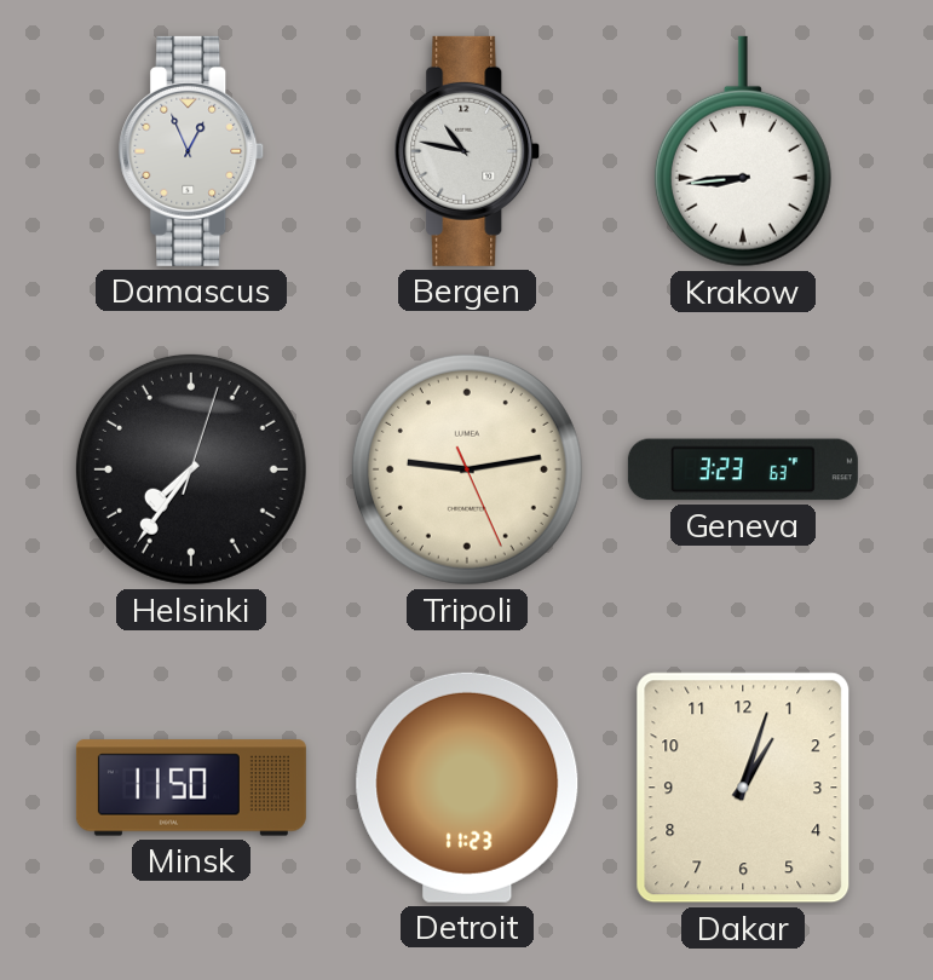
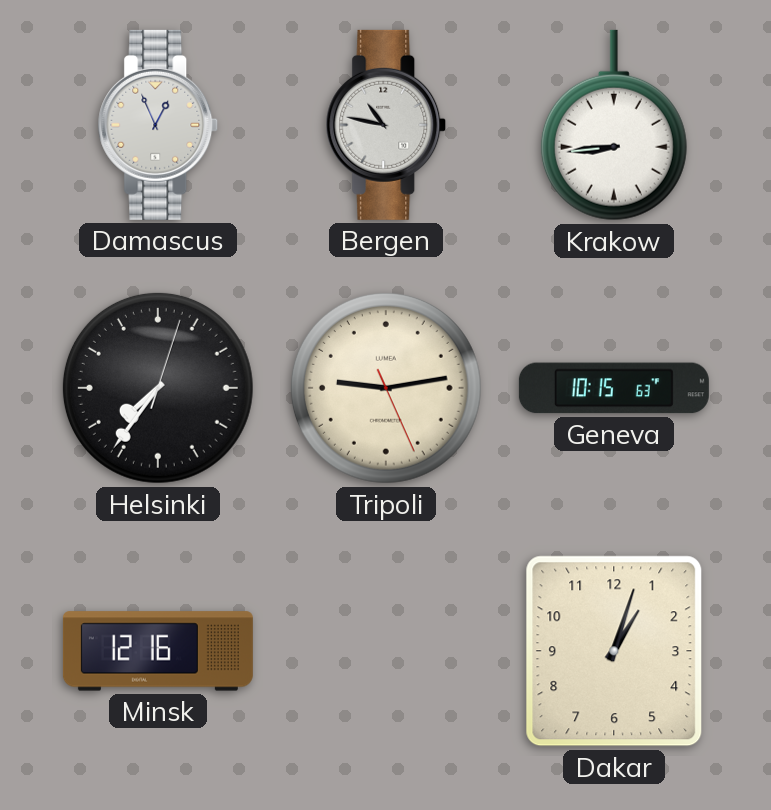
Geneva: 3:23 -> 10:15 (614, 388)
Minsk: 11:50 -> 12:16 (158, 651)
Detroit: 11:23 -> none (467, 788)
